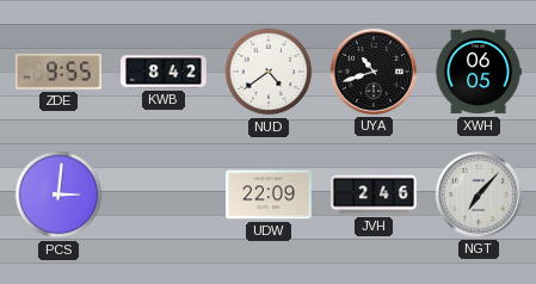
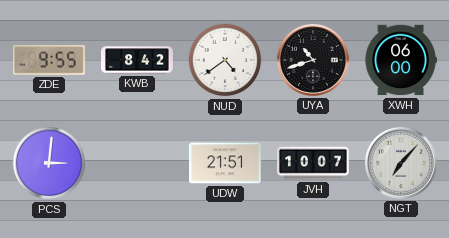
XWH: 06:05 -> 06:00 (401, 60)
UDW: 22:09 -> 21:51 (226, 163)
JVH: 2:46 -> 10:07 (314, 163)
